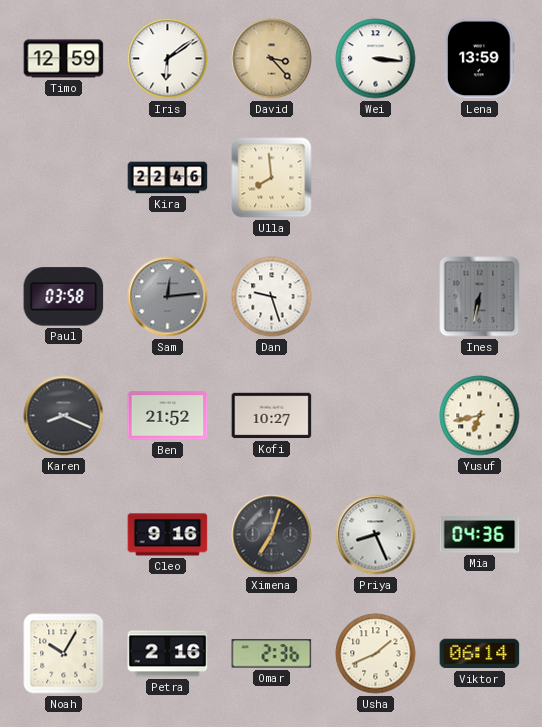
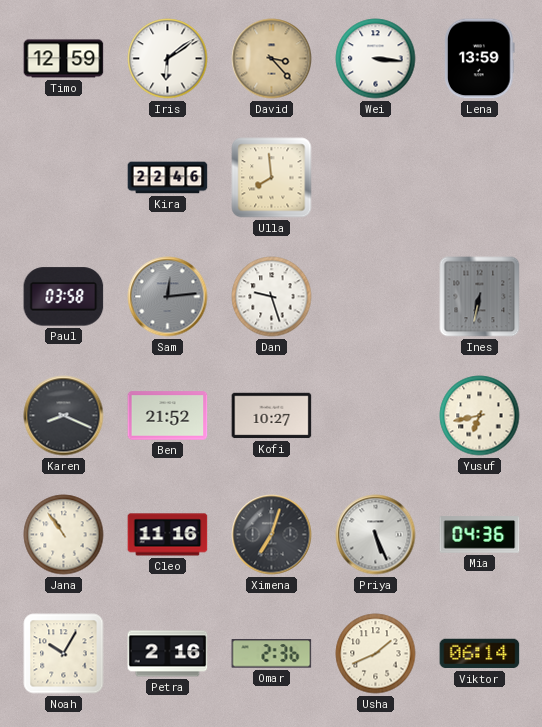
Jana: none -> 10:54 (64, 535)
Cleo: 9:16 -> 11:16 (168, 535)
Priya: 8:26 -> 5:26 (376, 535)
